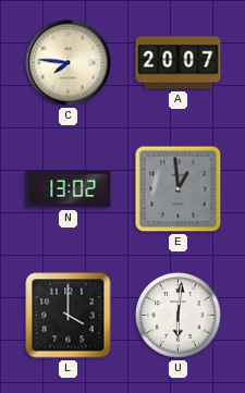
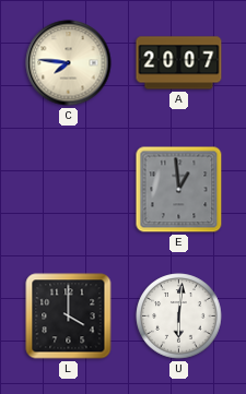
N: 13:02 -> none (69, 189)
